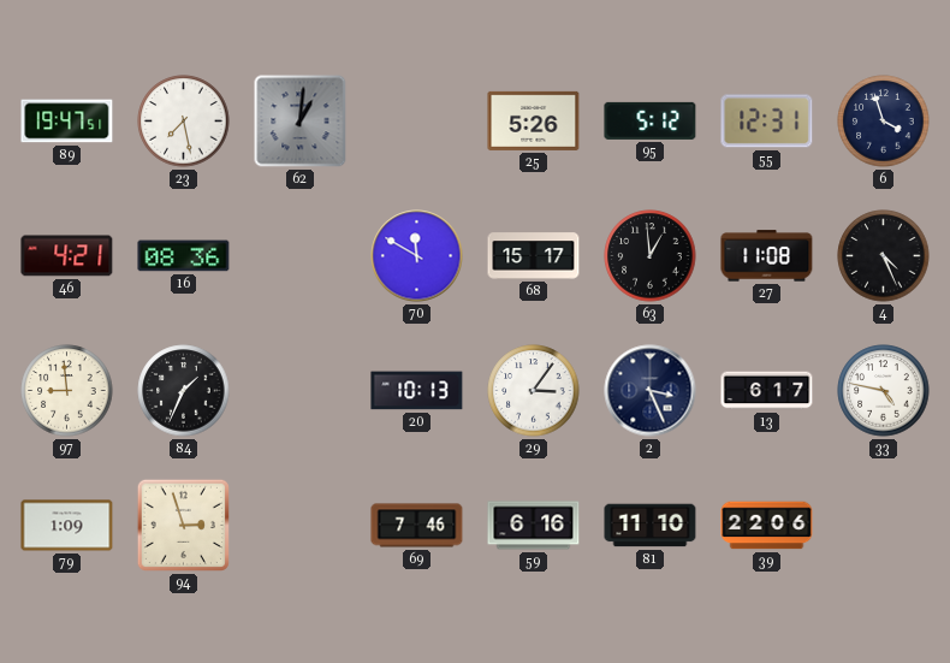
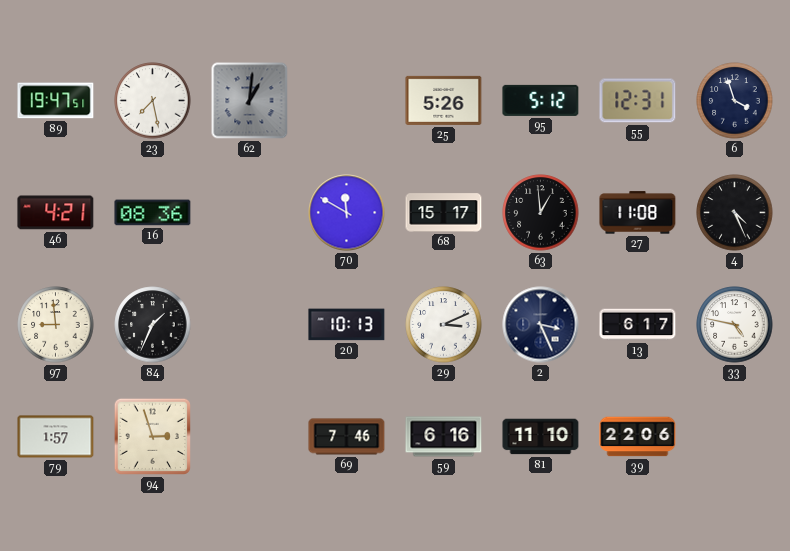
29: 3:06 -> 3:11 (444, 325)
79: 1:09 -> 1:57 (56, 437)
